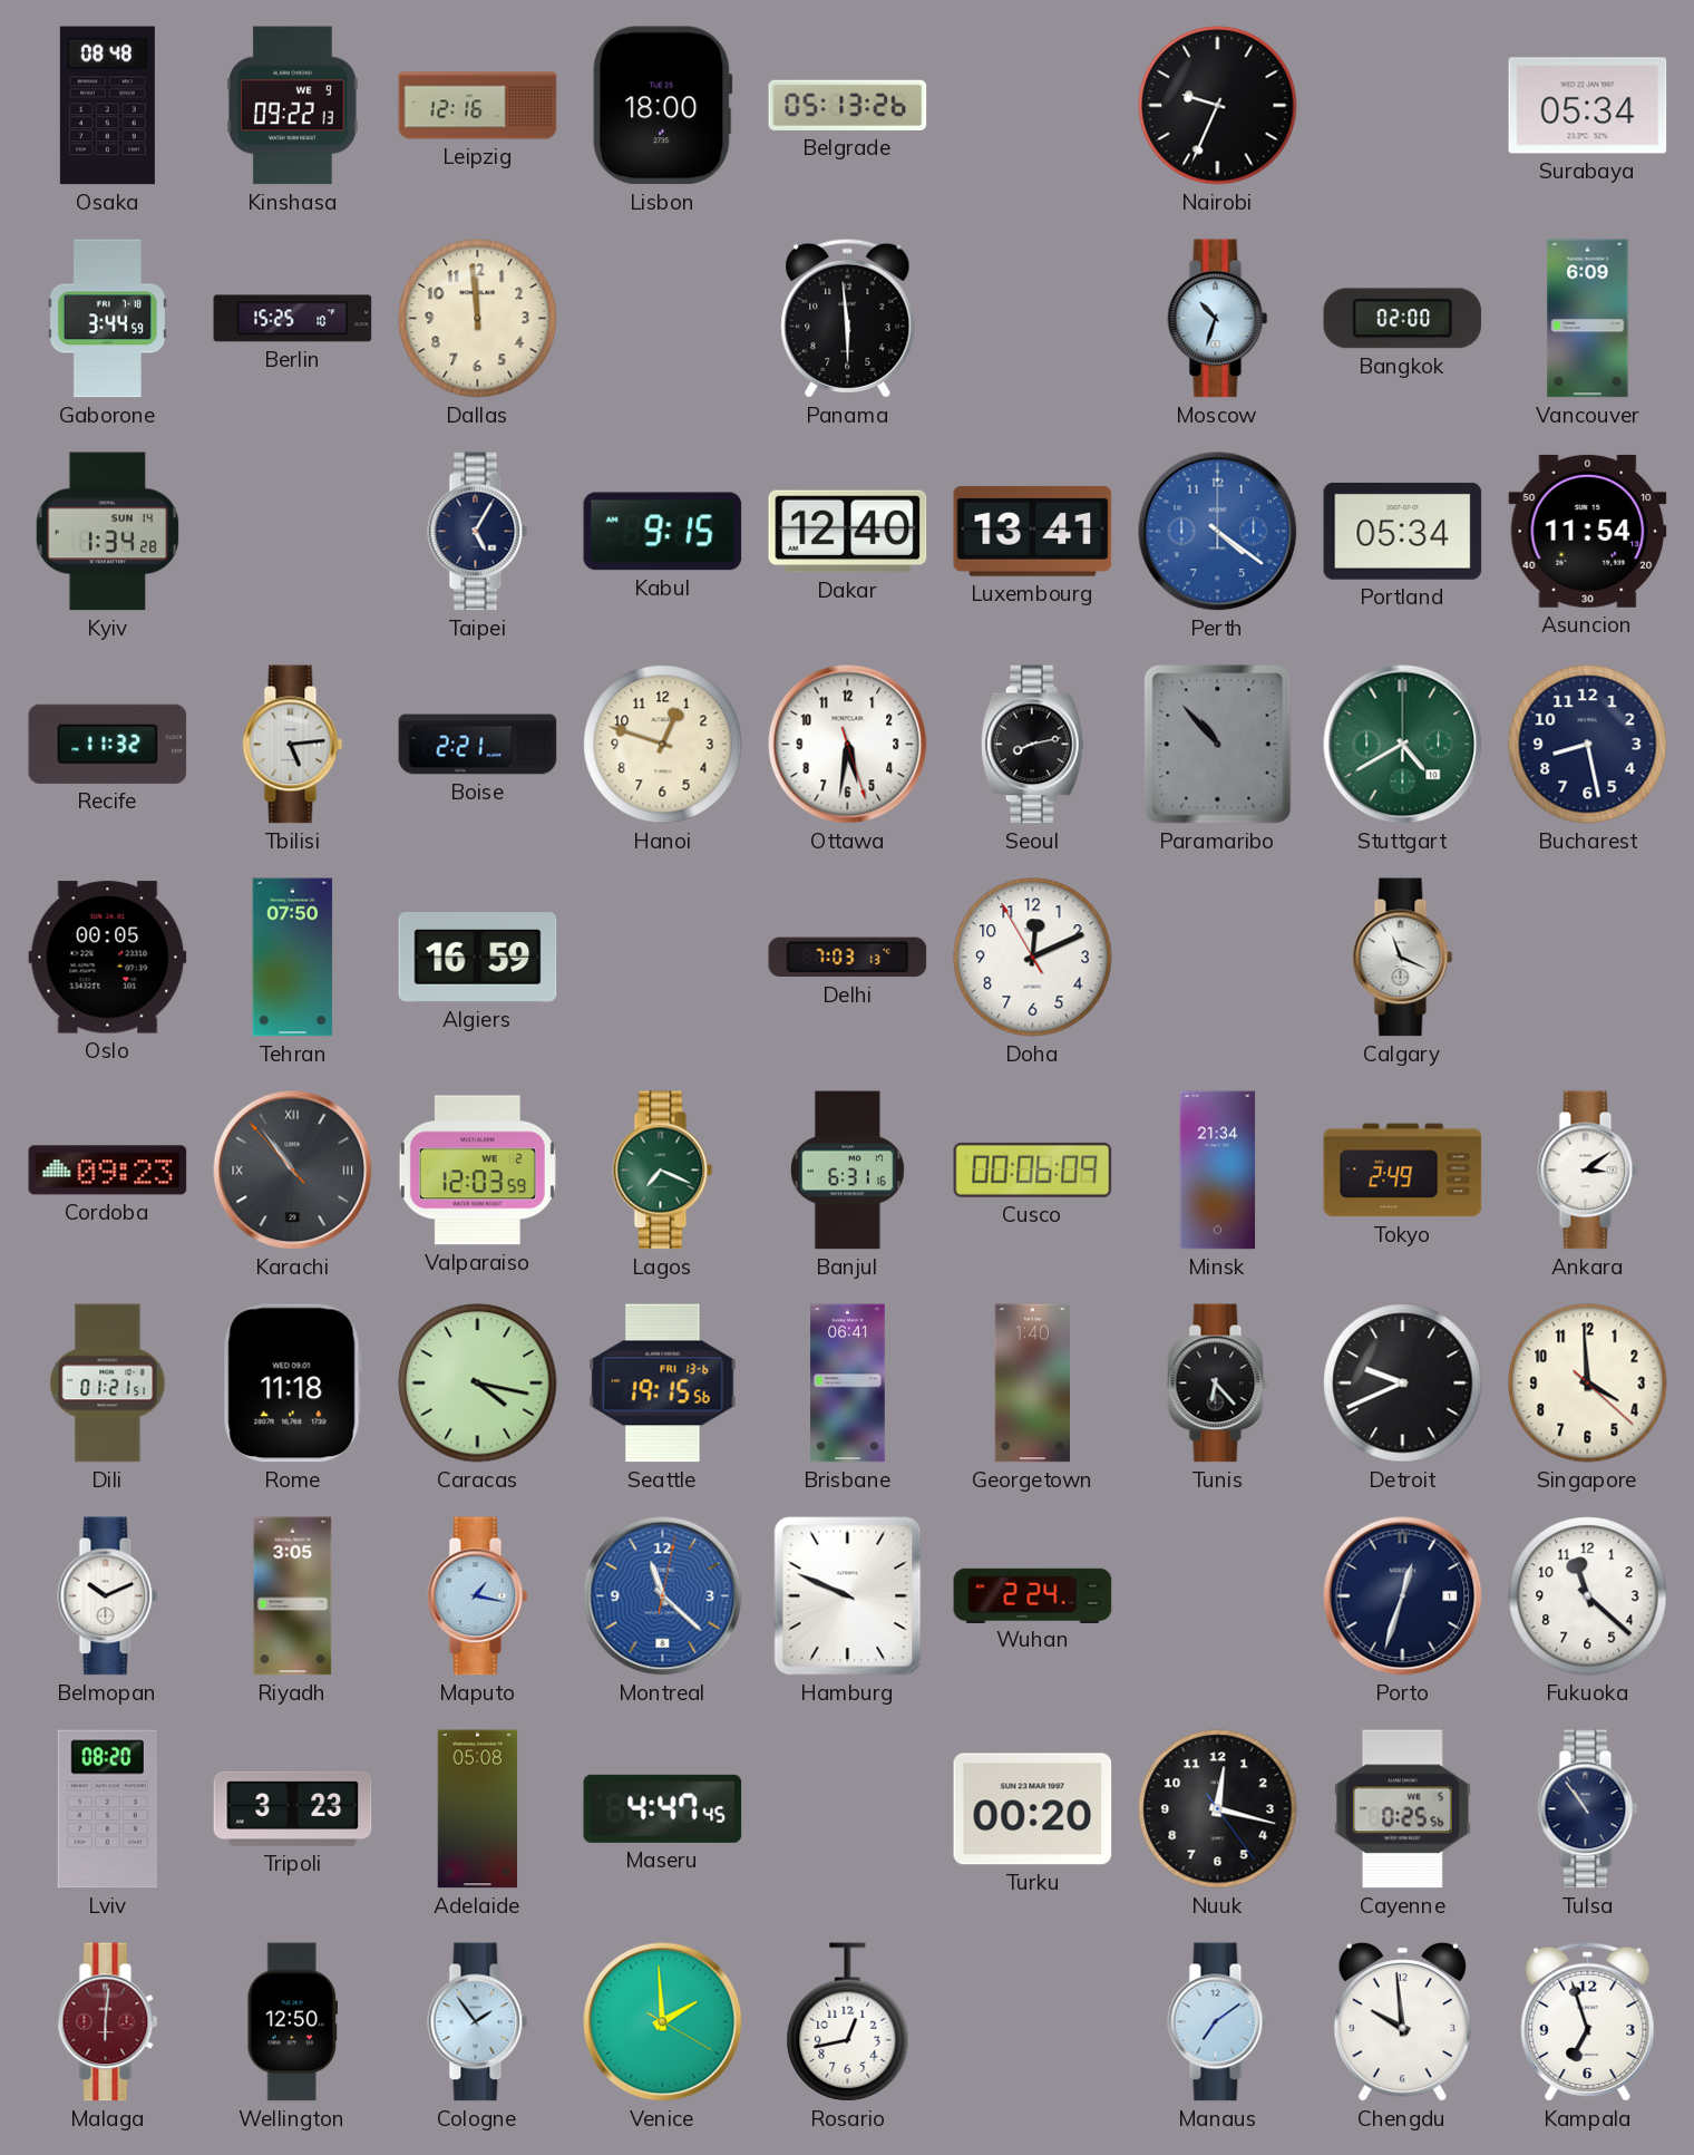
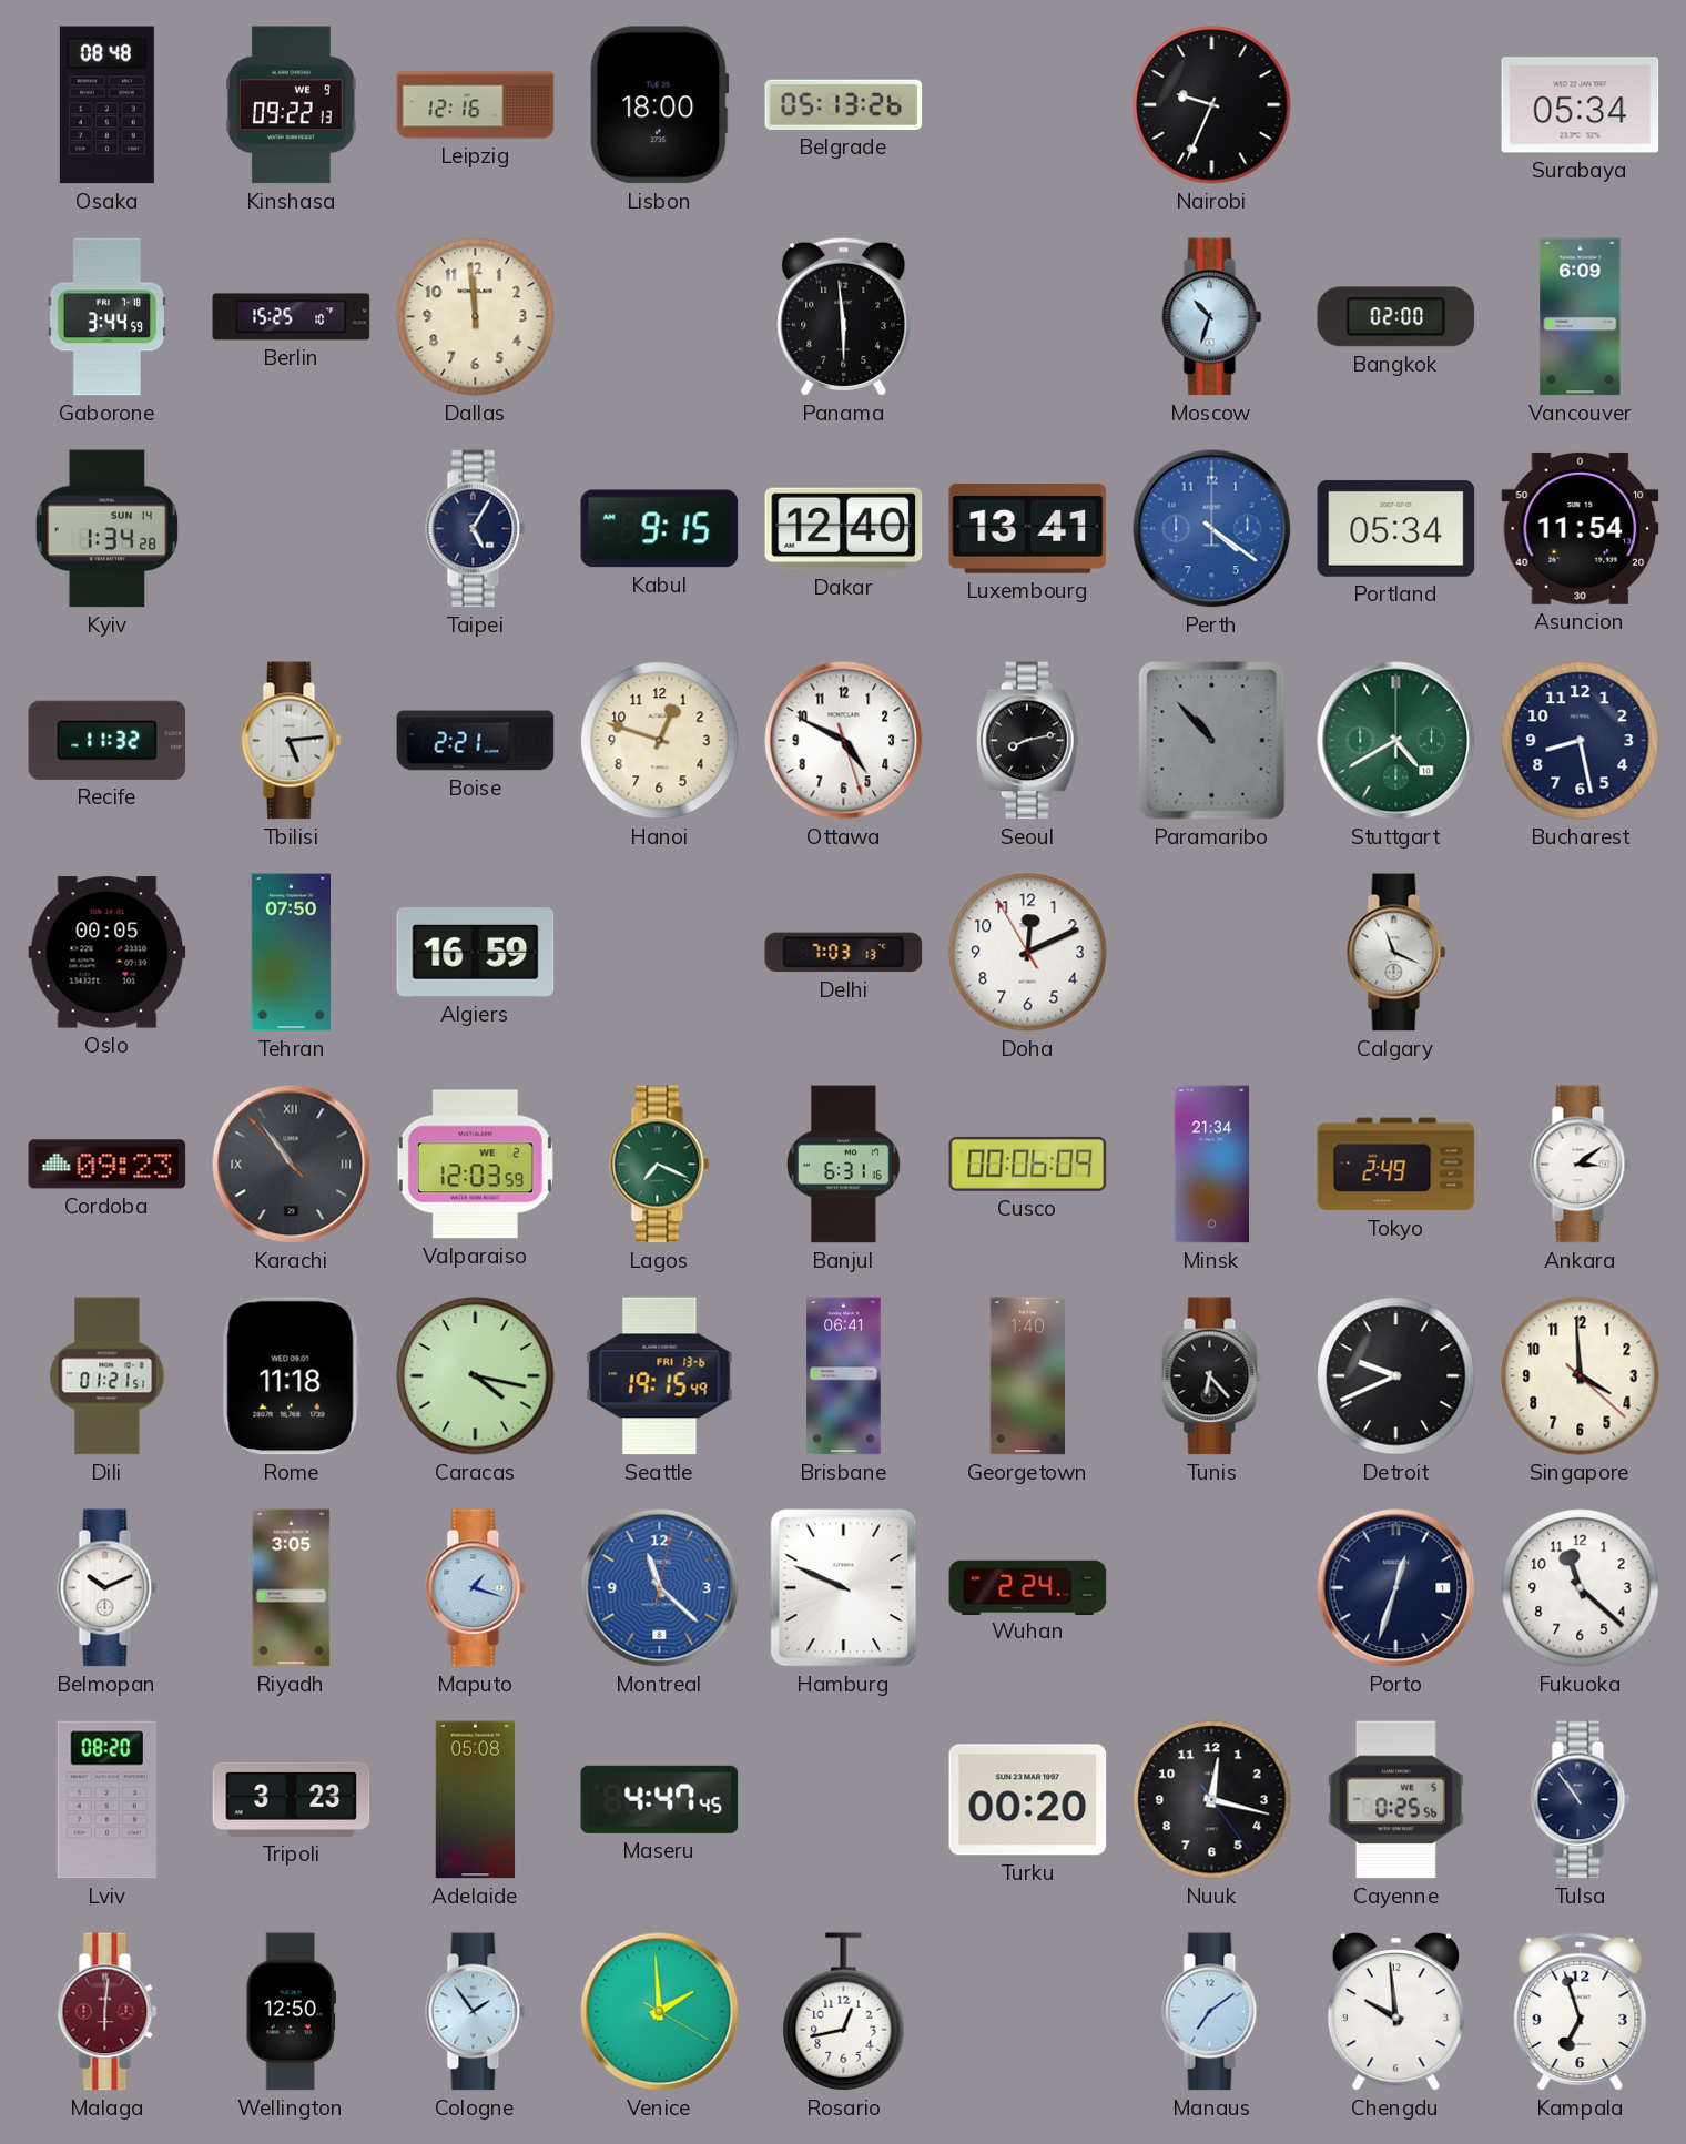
Ottawa: 5:31 -> 4:49 (844, 741)
Seattle: 19:15:56 -> 19:15:49 (660, 1376)
Maputo: 1:17 -> 1:18 (476, 1588)
